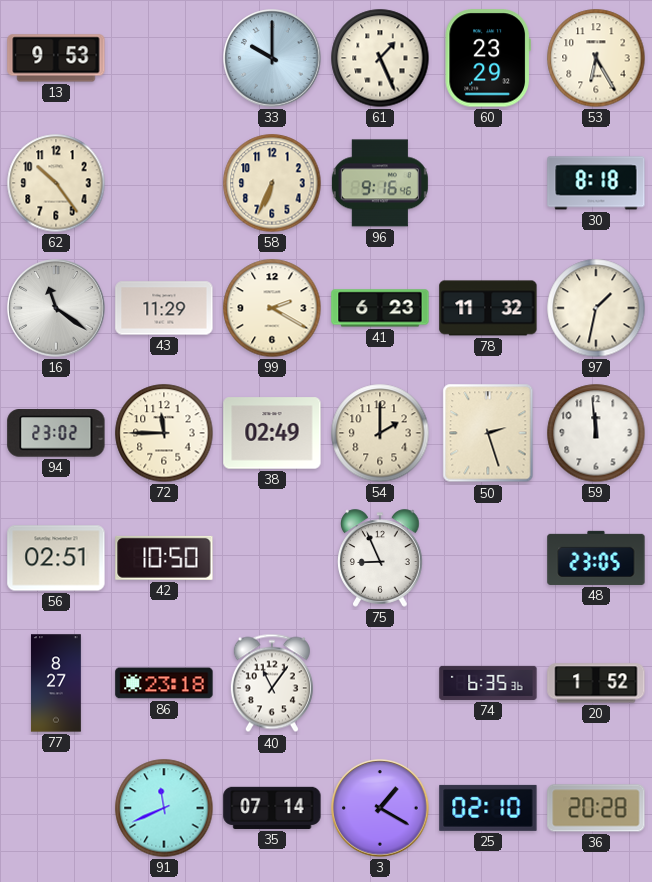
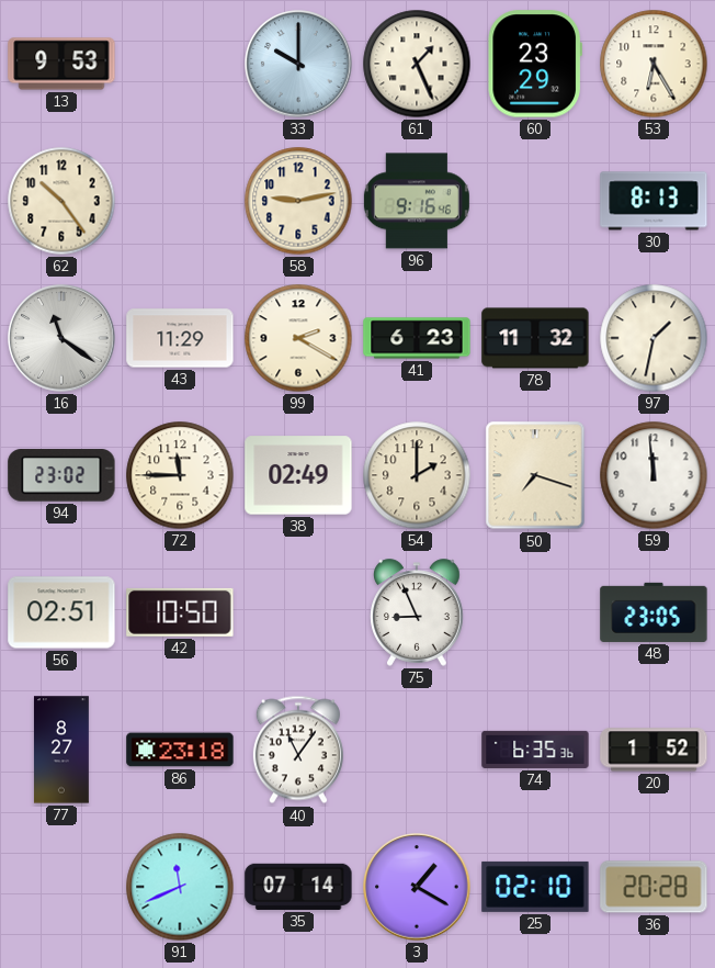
58: 6:34 -> 9:13 (298, 201)
30: 8:18 -> 8:13 (654, 201)
50: 2:27 -> 7:18 (535, 475)
